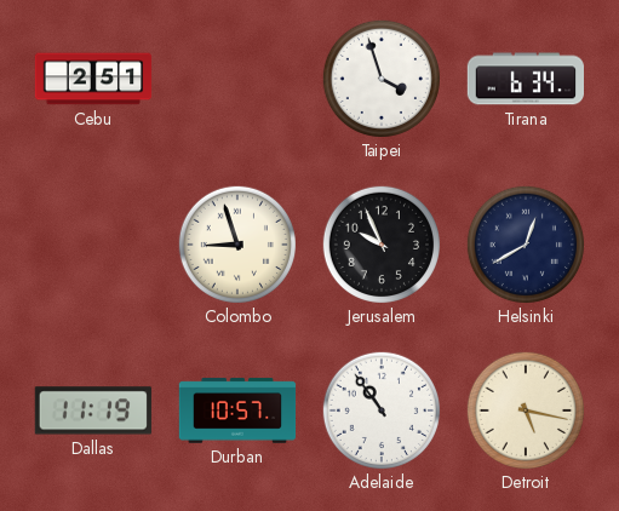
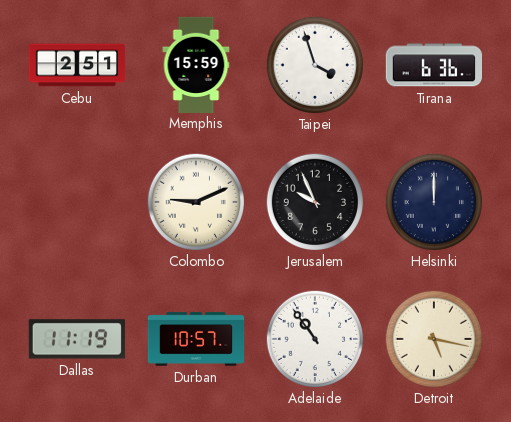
Memphis: none -> 15:59 (196, 64)
Tirana: 6:34 -> 6:36 (433, 65)
Colombo: 8:57 -> 9:11 (195, 201)
Helsinki: 12:40 -> 12:00 (433, 201)
